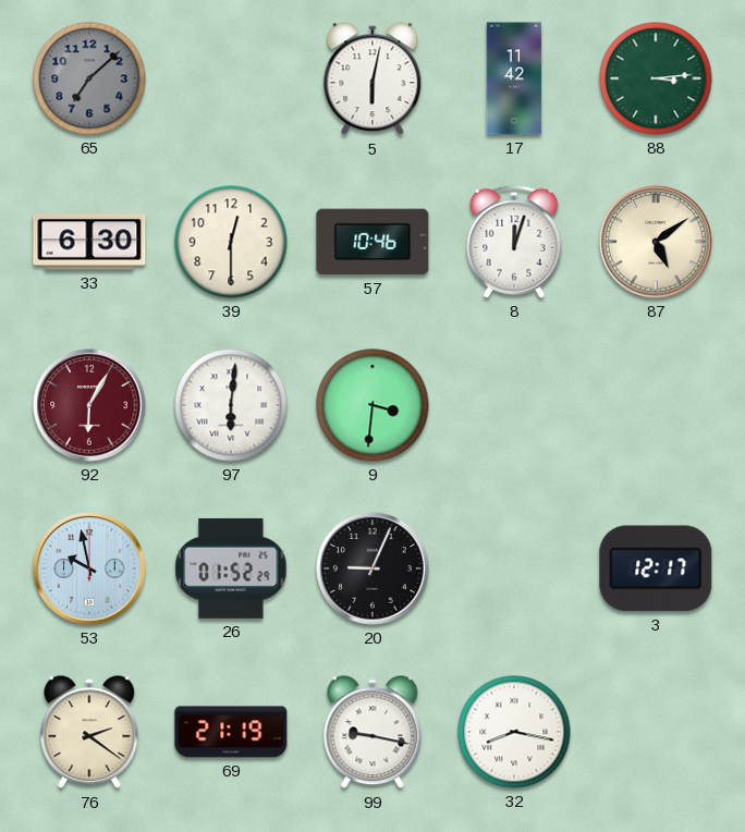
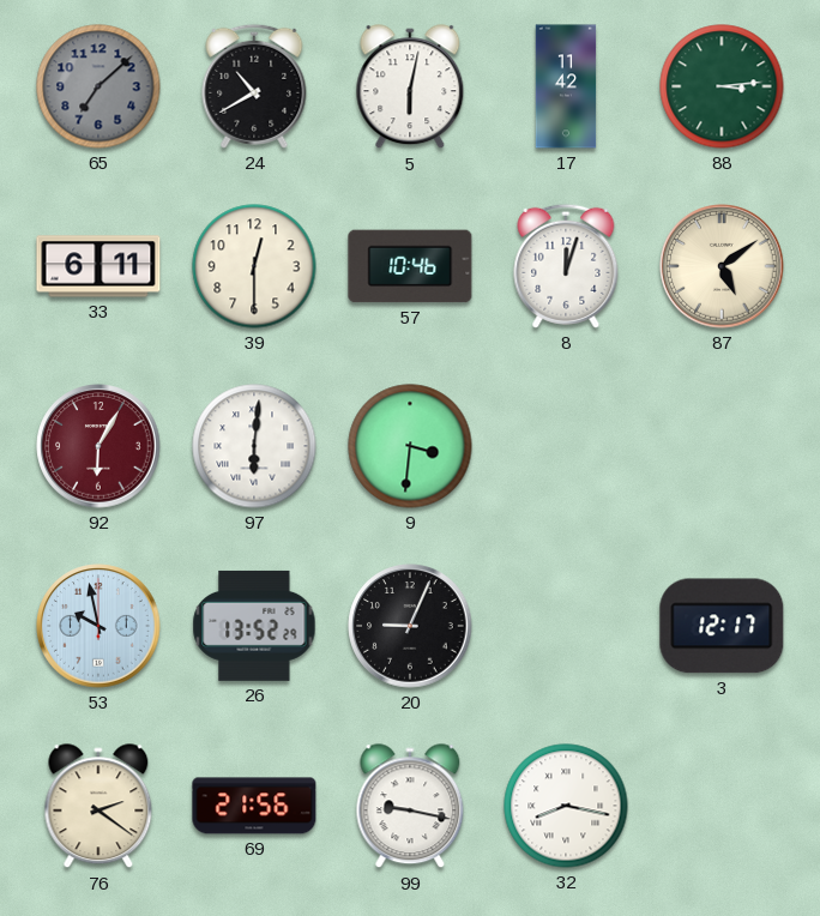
24: none -> 10:40 (254, 86)
33: 6:30 -> 6:11 (98, 266)
26: 01:52 -> 13:52 (254, 626)
69: 21:19 -> 21:56 (254, 806)
